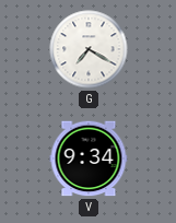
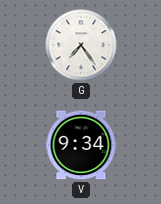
G: 7:20 -> 7:24 (81, 45)
